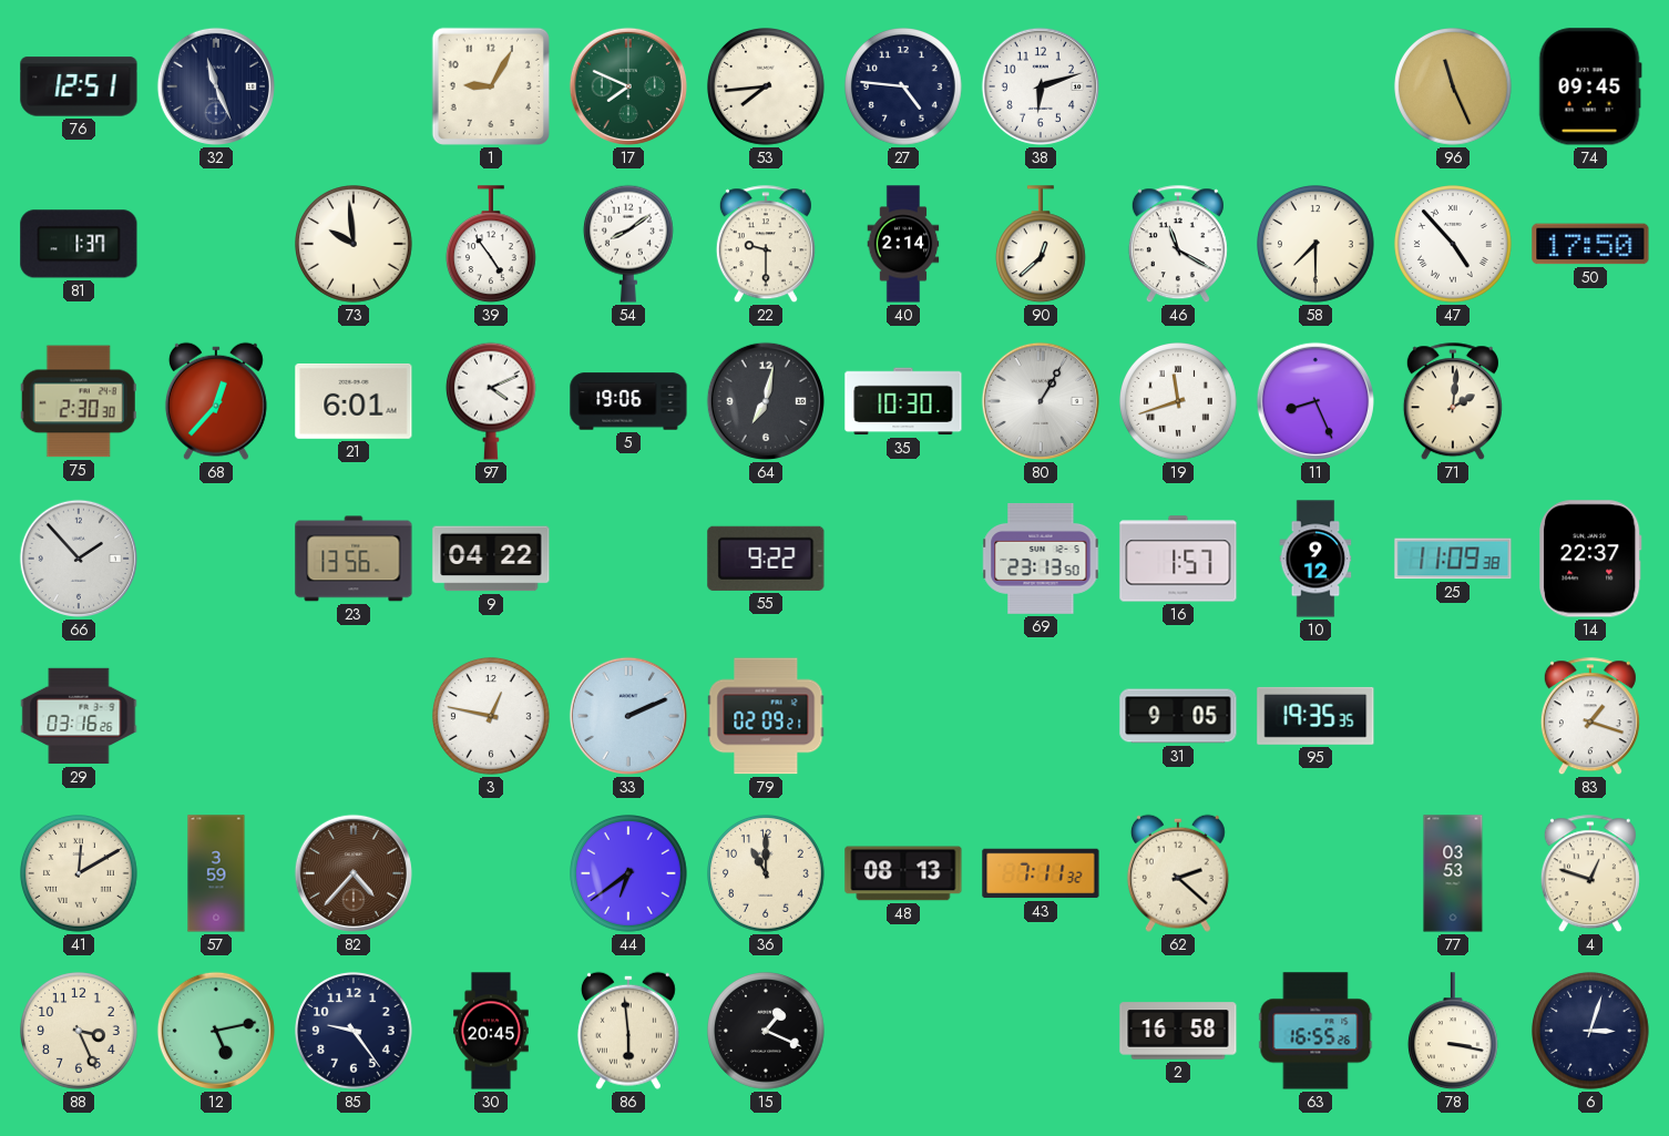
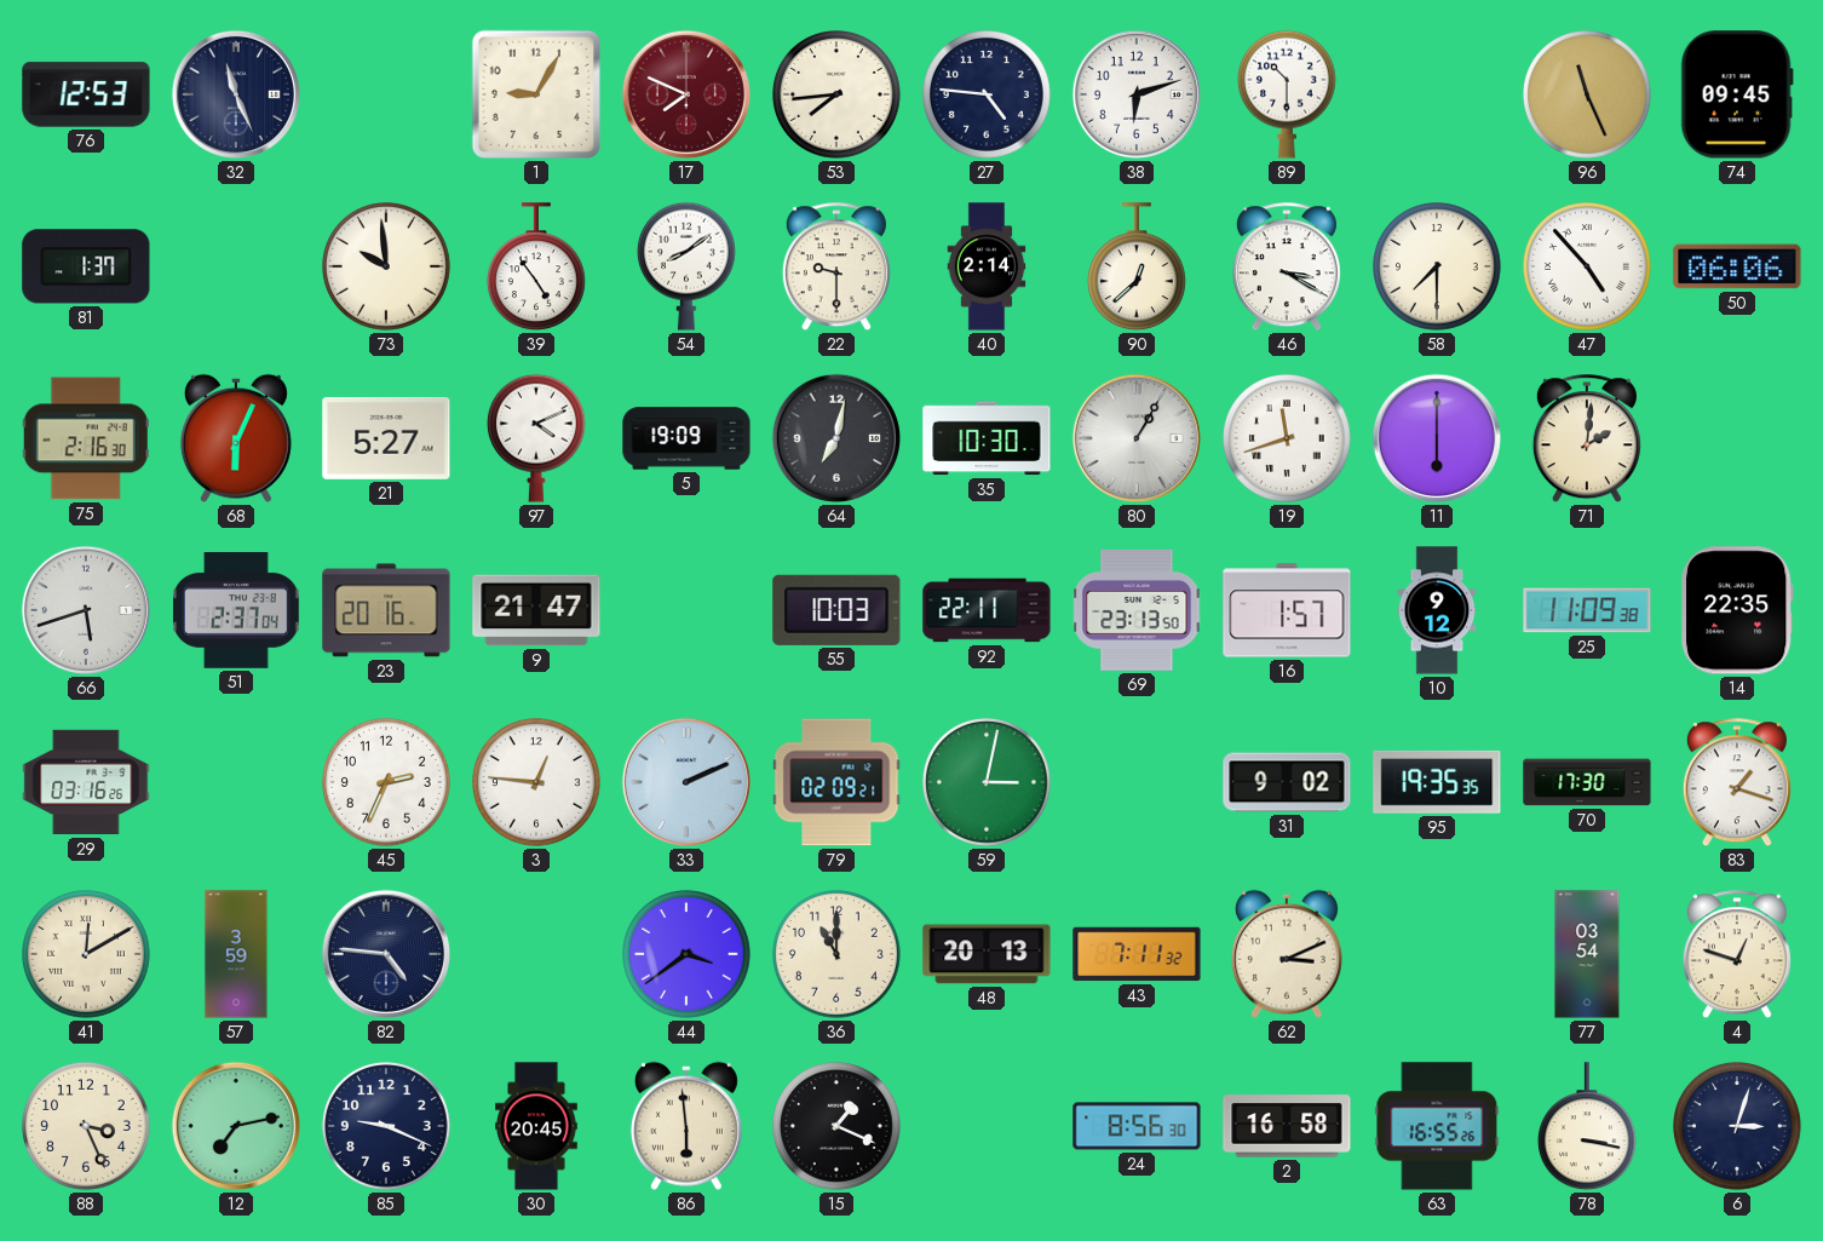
76: 12:51 -> 12:53 (86, 94)
17 dial: green -> burgundy (686, 94)
89: none -> 10:30 (1287, 94)
46: 11:20 -> 3:20 (1287, 268)
50: 17:50 -> 06:06 (1737, 266)
75: 2:30 -> 2:16 (86, 438)
68: 12:37 -> 6:04 (236, 438)
21: 6:01 -> 5:27 (386, 438)
5: 19:06 -> 19:09 (686, 438)
11: 8:26 -> 6:00 (1437, 438)
66: 1:53 -> 5:42 (86, 610)
51: none -> 2:37 (236, 610)
23: 13:56 -> 20:16 (386, 610)
9: 04:22 -> 21:47 (536, 610)
55: 9:22 -> 10:03 (836, 610)
92: none -> 22:11 (987, 610)
14: 22:37 -> 22:35 (1737, 610)
45: none -> 2:34 (387, 783)
3: 12:47 -> 12:46 (537, 783)
59: none -> 3:02 (988, 783)
31: 9:05 -> 9:02 (1287, 782)
70: none -> 17:30 (1587, 782)
82: 4:37 -> 4:46 (386, 954)
82 dial: brown -> navy (386, 954)
44: 6:39 -> 3:39 (688, 955)
48: 08:13 -> 20:13 (987, 954)
62: 2:22 -> 3:11 (1287, 954)
77: 03:53 -> 03:54 (1587, 954)
12: 5:13 -> 7:13 (236, 1126)
85: 9:24 -> 9:19 (387, 1127)
24: none -> 8:56 (1137, 1126)
